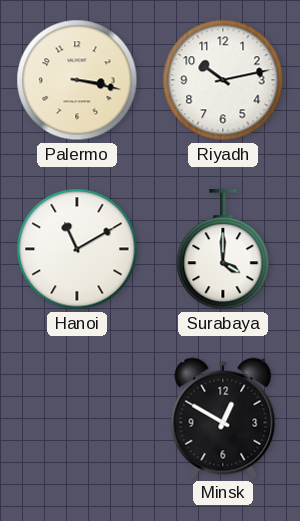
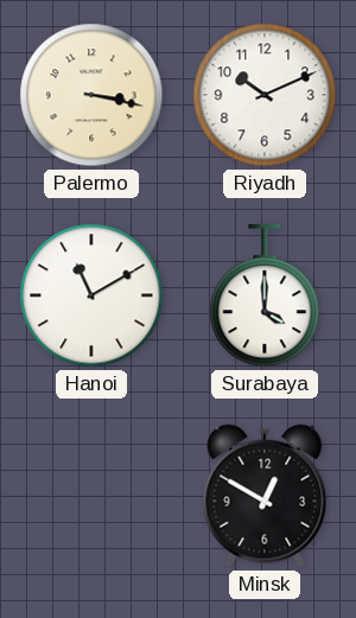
Riyadh: 10:13 -> 10:11 (265, 95)
